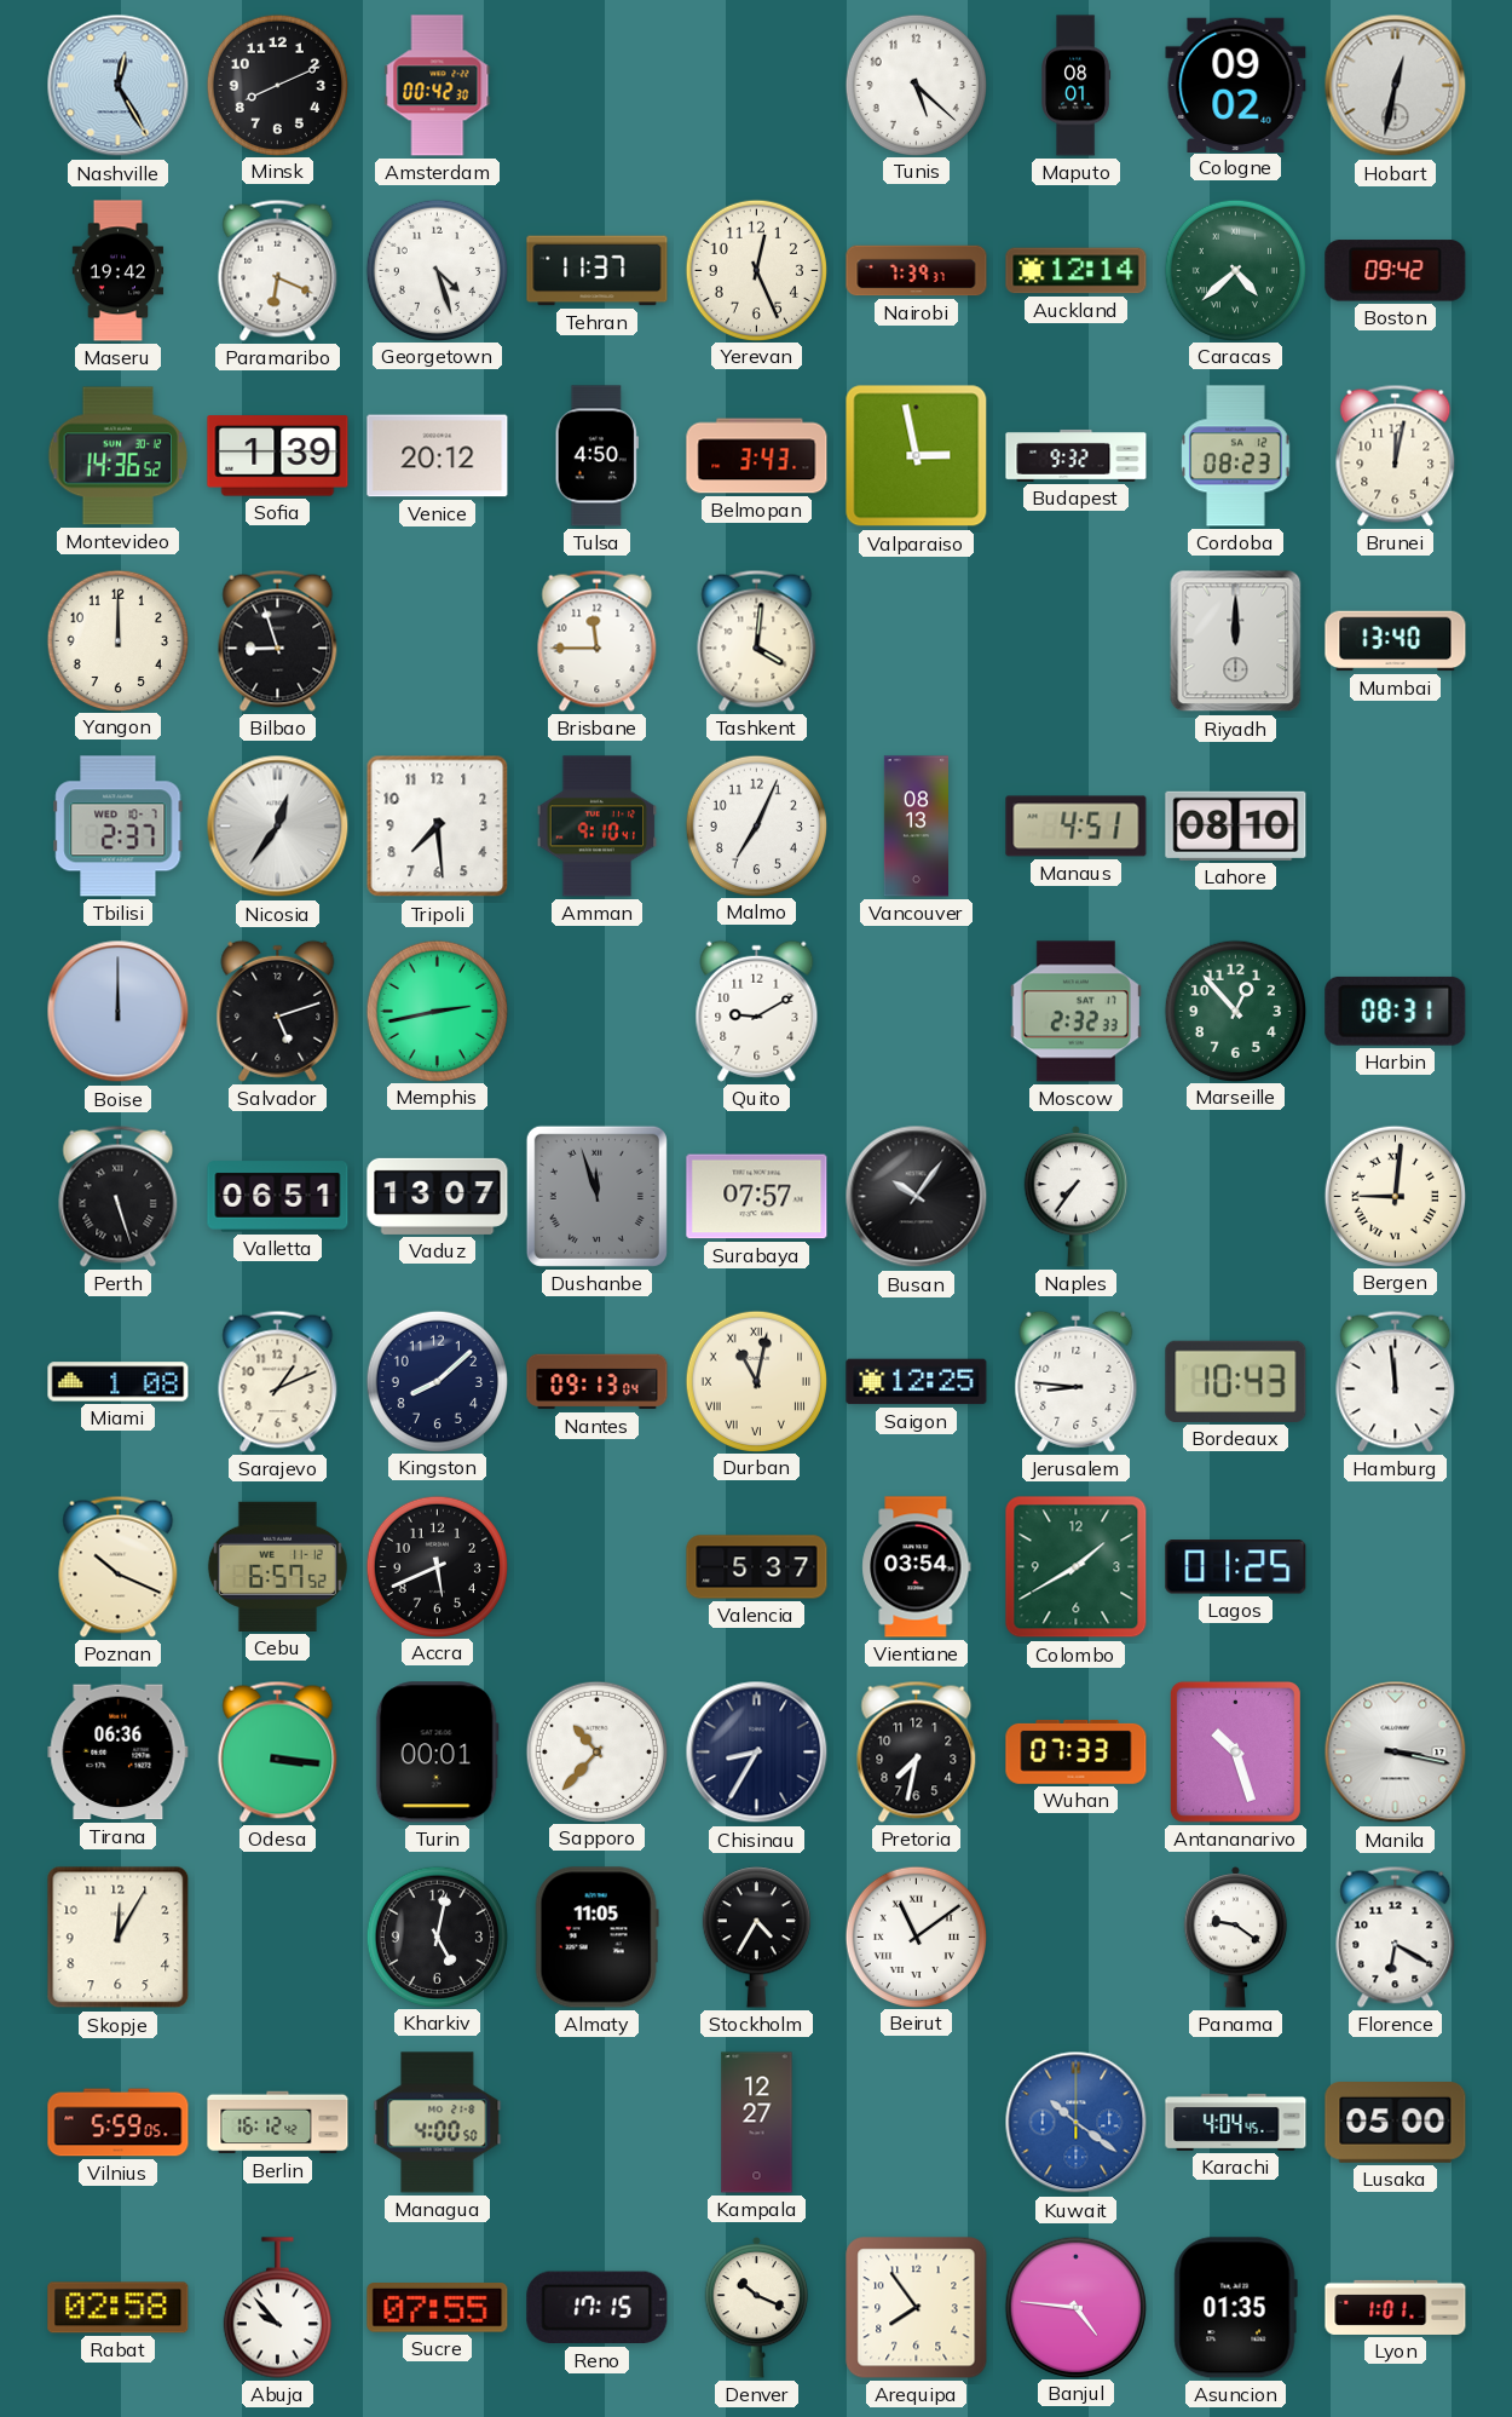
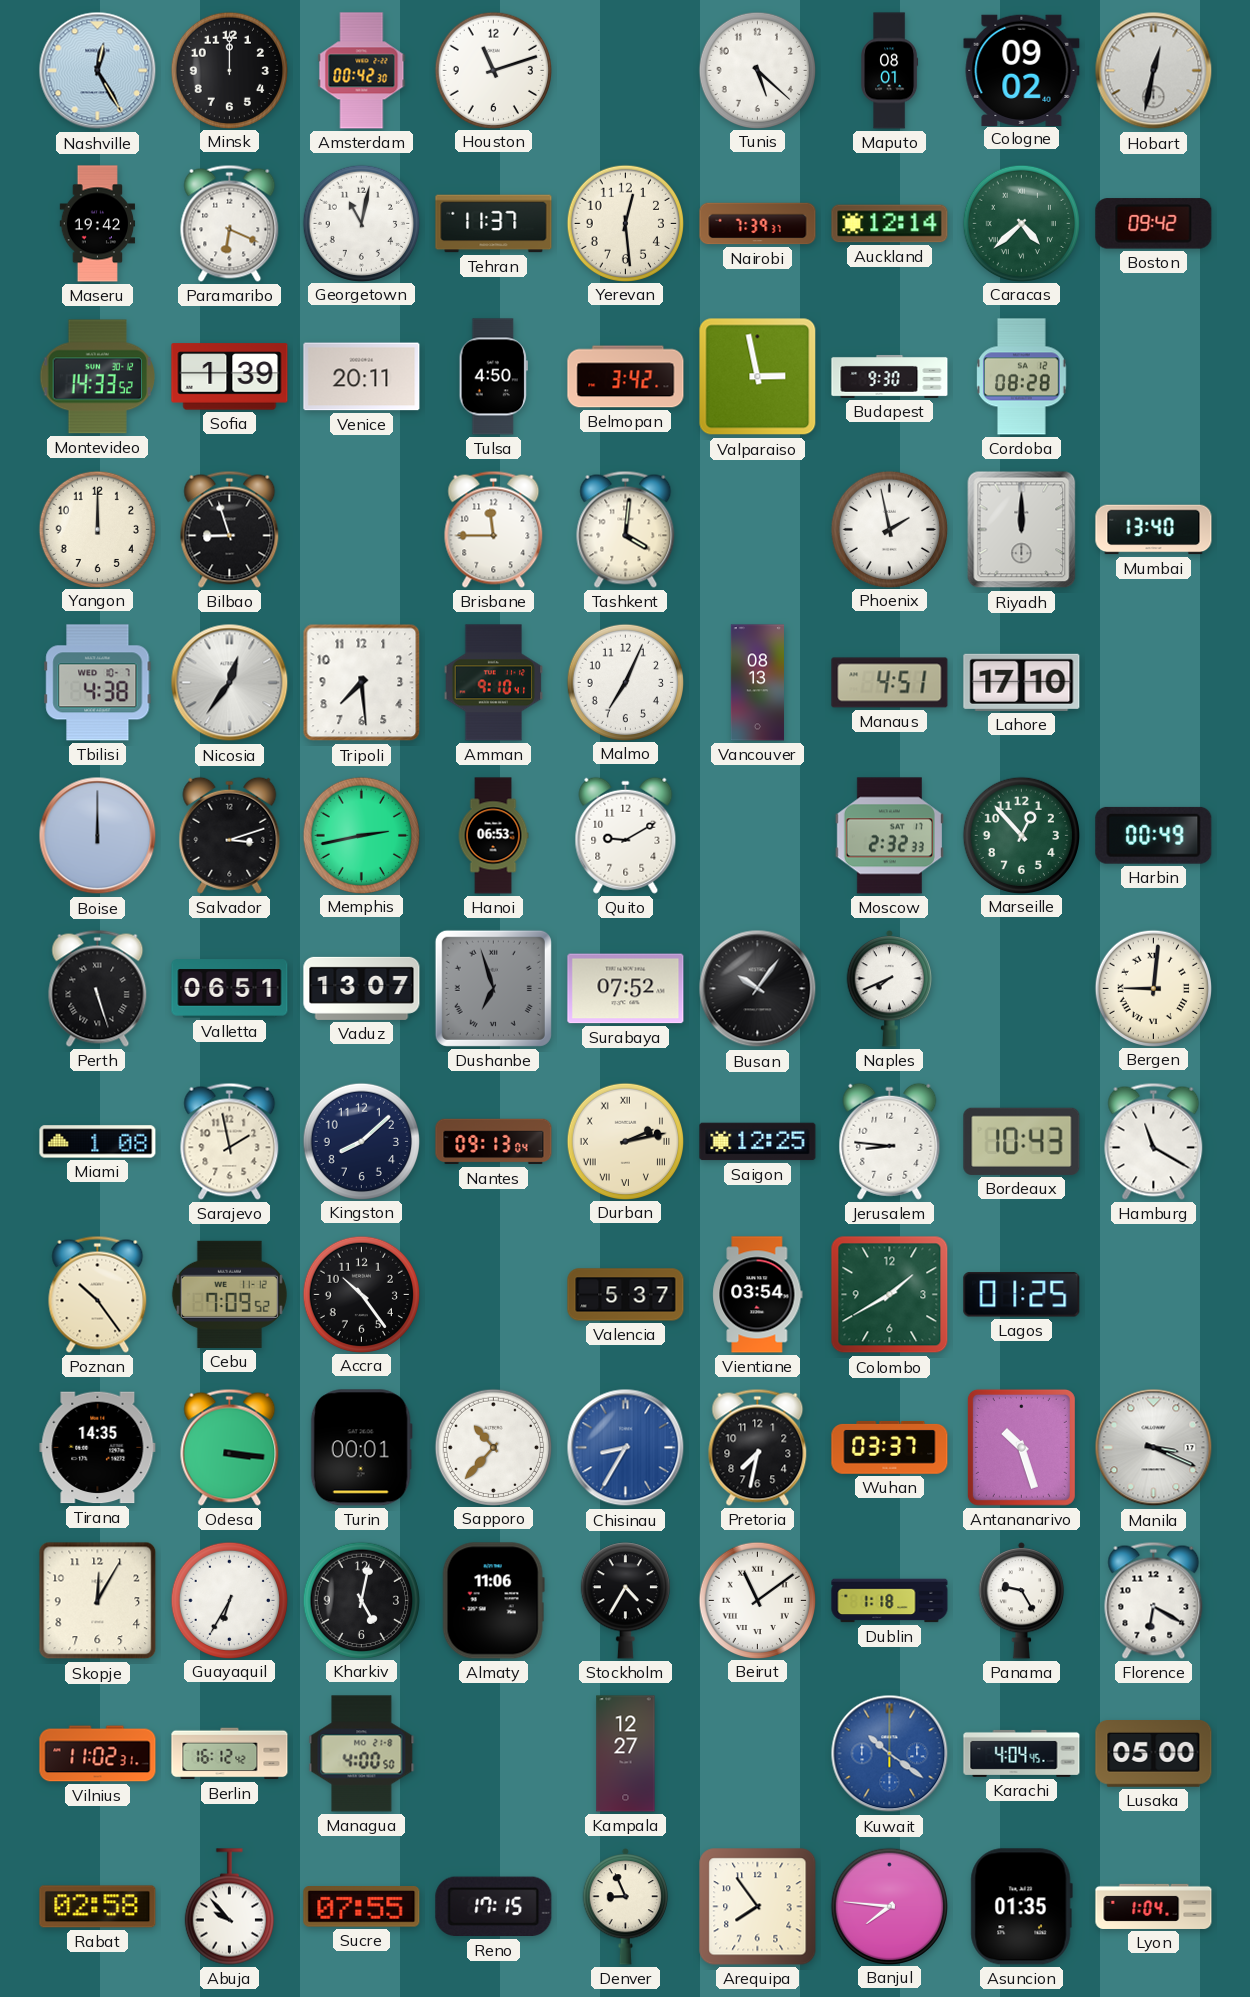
Minsk: 8:11 -> 12:00 (229, 70)
Houston: none -> 11:12 (493, 70)
Georgetown: 4:27 -> 11:02 (361, 223)
Yerevan: 12:26 -> 12:29 (625, 223)
Montevideo: 14:36 -> 14:33 (98, 377)
Venice: 20:12 -> 20:11 (362, 377)
Belmopan: 3:43 -> 3:42 (626, 377)
Budapest: 9:32 -> 9:30 (890, 376)
Cordoba: 08:23 -> 08:28 (1022, 377)
Brunei: 12:02 -> none (1396, 455)
Phoenix: none -> 1:58 (889, 529)
Tbilisi: 2:37 -> 4:38 (98, 683)
Lahore: 08:10 -> 17:10 (1022, 682)
Salvador: 5:12 -> 3:12 (230, 835)
Hanoi: none -> 06:53 (493, 836)
Harbin: 08:31 -> 00:49 (1154, 835)
Dushanbe: 11:57 -> 6:57 (493, 988)
Surabaya: 07:57 -> 07:52 (626, 989)
Naples: 7:36 -> 7:41 (890, 988)
Sarajevo: 1:11 -> 1:58 (230, 1141)
Durban: 11:02 -> 2:13 (625, 1141)
Hamburg: 11:59 -> 11:20 (1154, 1141)
Poznan: 10:19 -> 10:24 (98, 1294)
Cebu: 6:57 -> 7:09 (229, 1294)
Accra: 5:41 -> 10:24 (361, 1294)
Tirana: 06:36 -> 14:35 (98, 1448)
Chisinau dial: navy -> blue (626, 1448)
Wuhan: 07:33 -> 03:37 (890, 1447)
Manila: 3:17 -> 3:19 (1154, 1448)
Guayaquil: none -> 6:35 (229, 1600)
Almaty: 11:05 -> 11:06 (493, 1601)
Dublin: none -> 1:18 (890, 1601)
Panama: 9:21 -> 9:25 (1022, 1600)
Vilnius: 5:59 -> 11:02 (98, 1754)
Denver: 10:19 -> 8:56 (626, 1906)
Banjul: 4:46 -> 7:46 (889, 1906)
Lyon: 1:01 -> 1:04 (1154, 1906)
